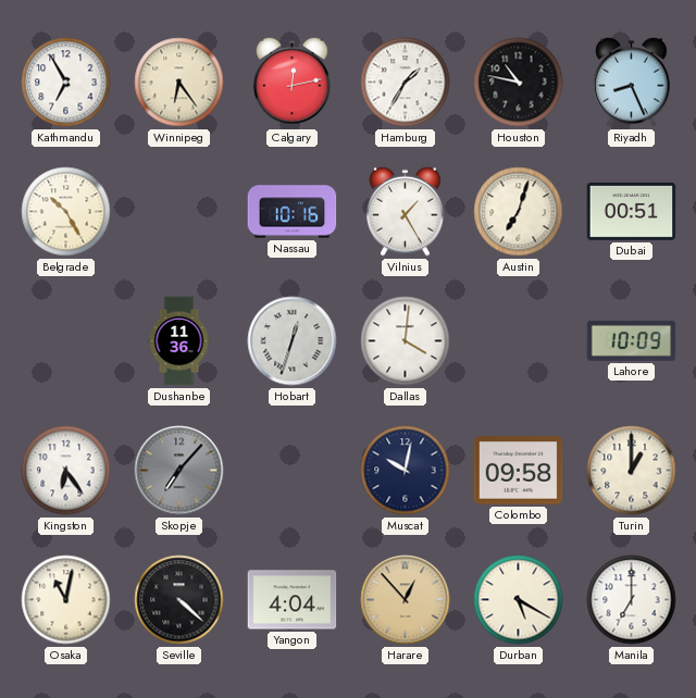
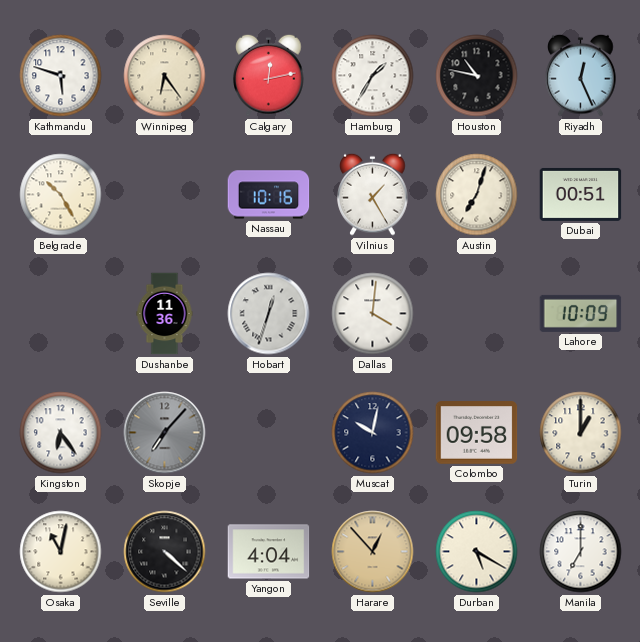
Kathmandu: 6:55 -> 5:48 (61, 76)
Riyadh: 8:26 -> 12:26 (581, 75)
